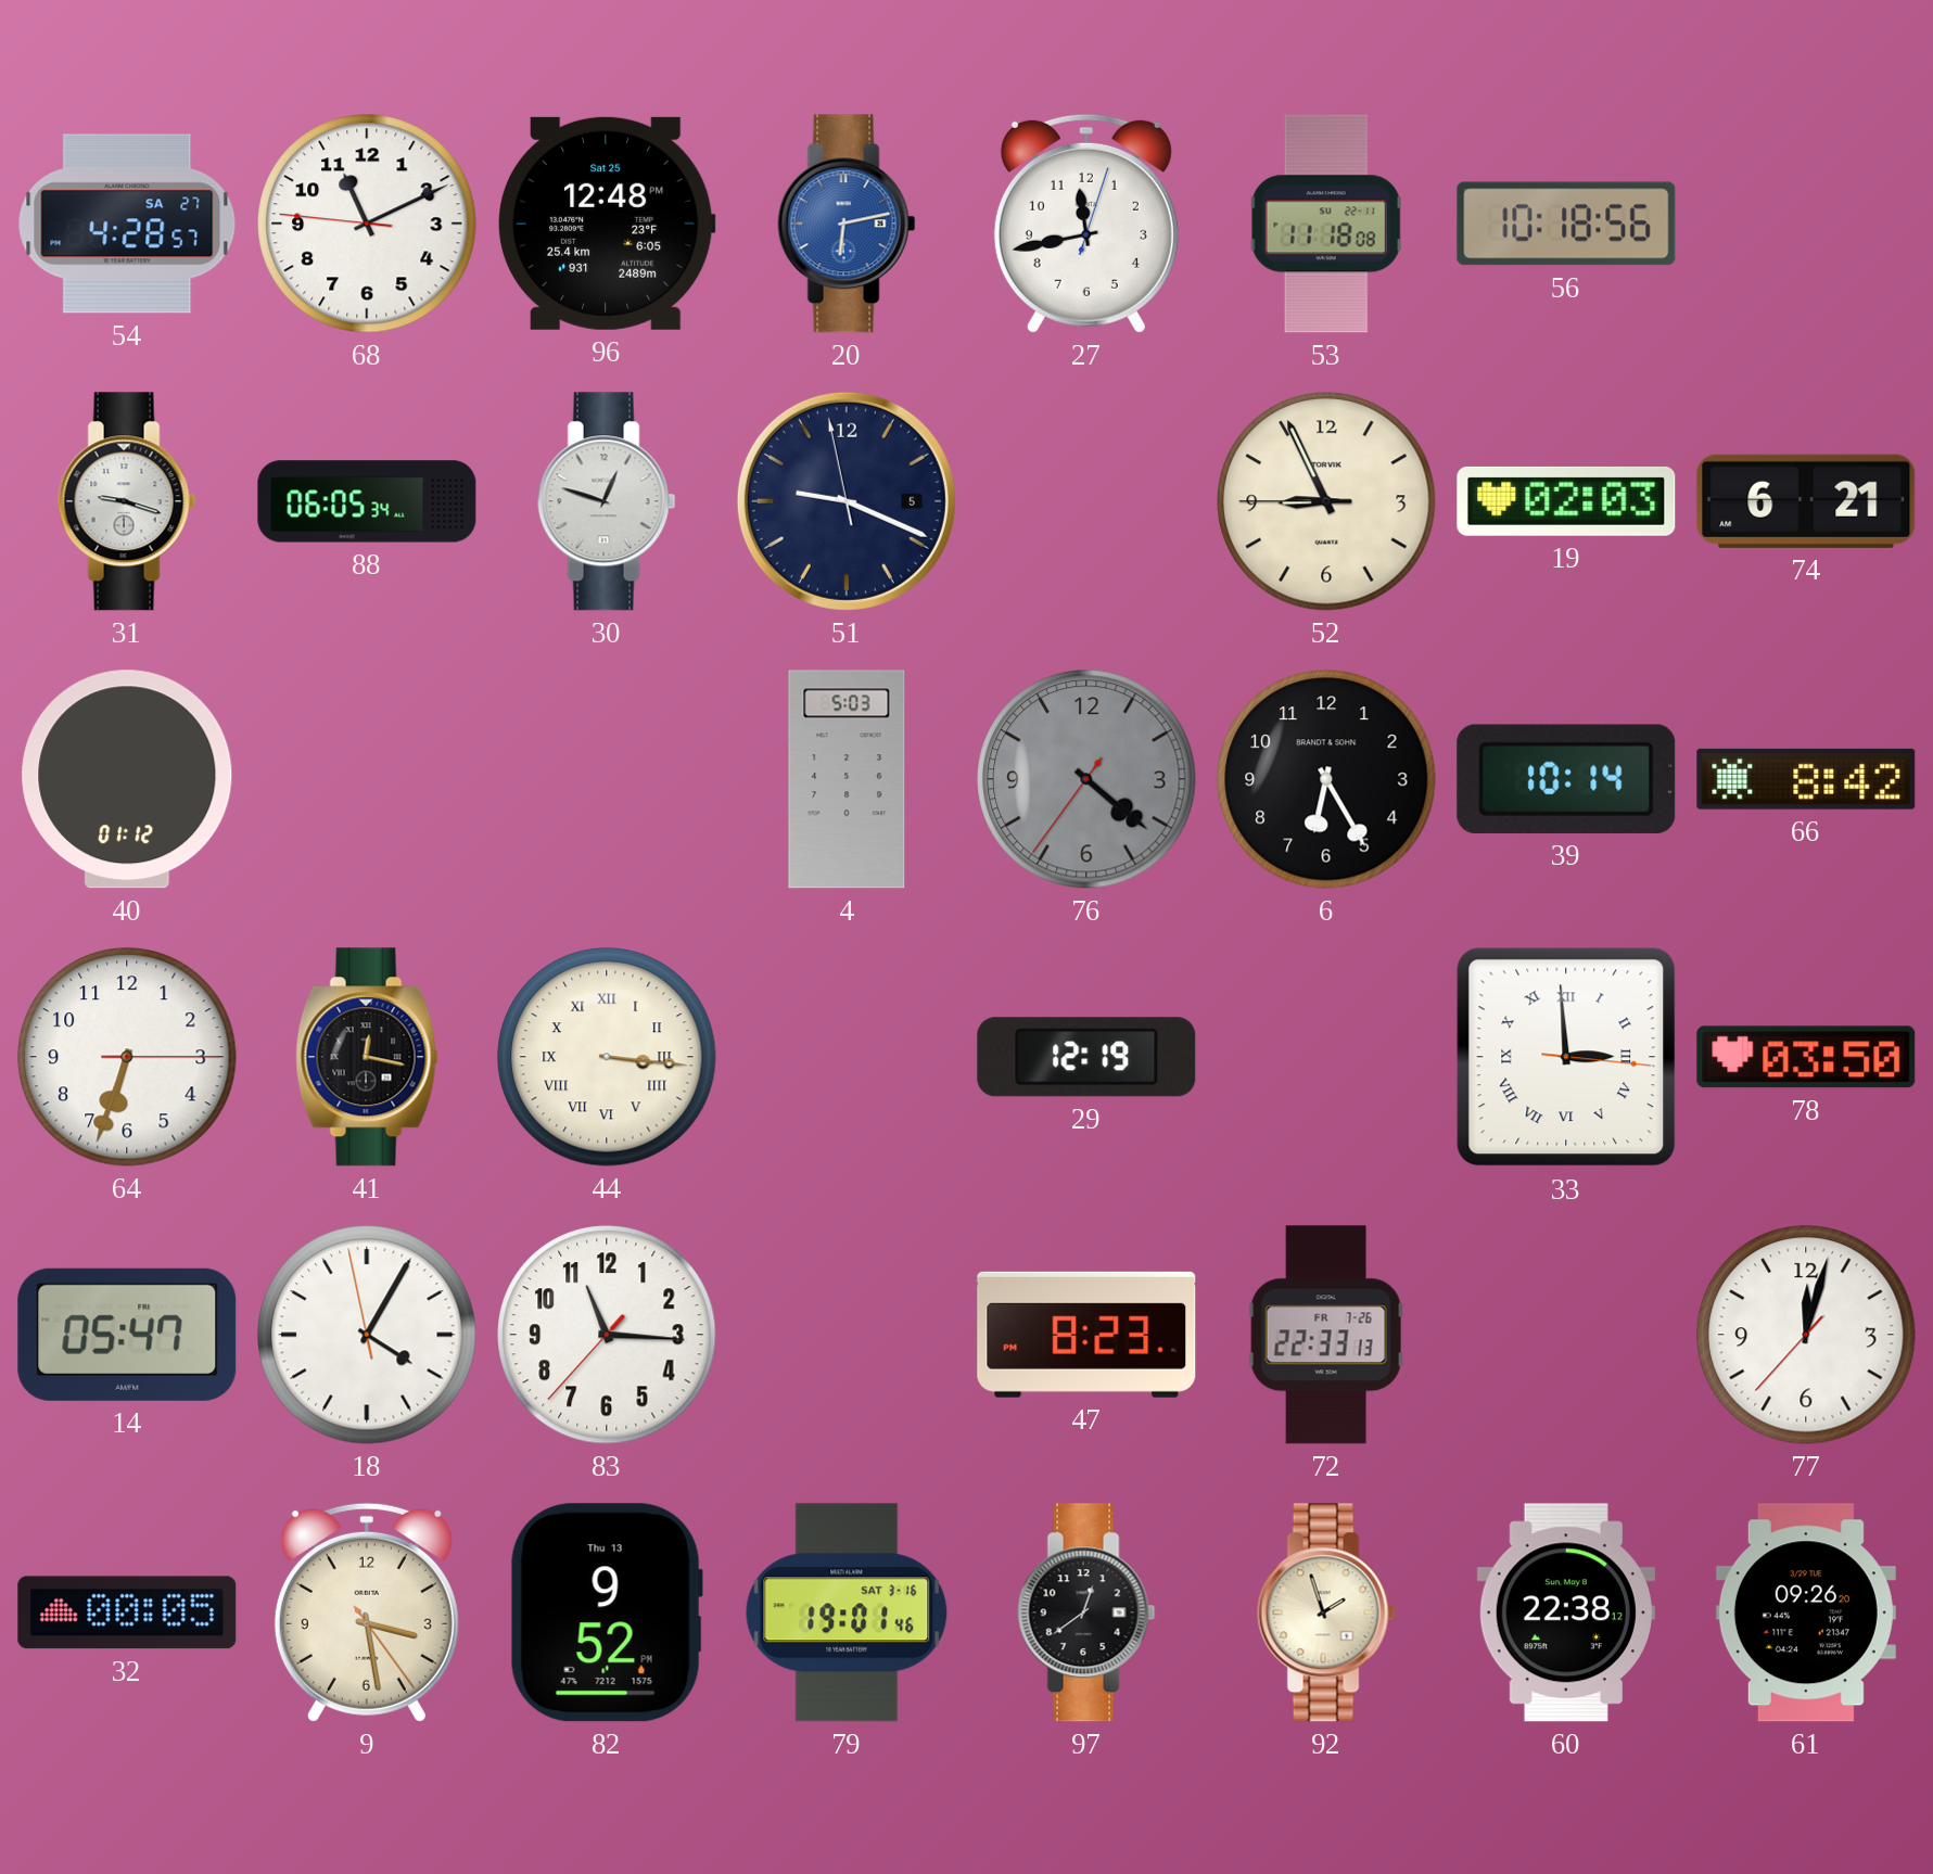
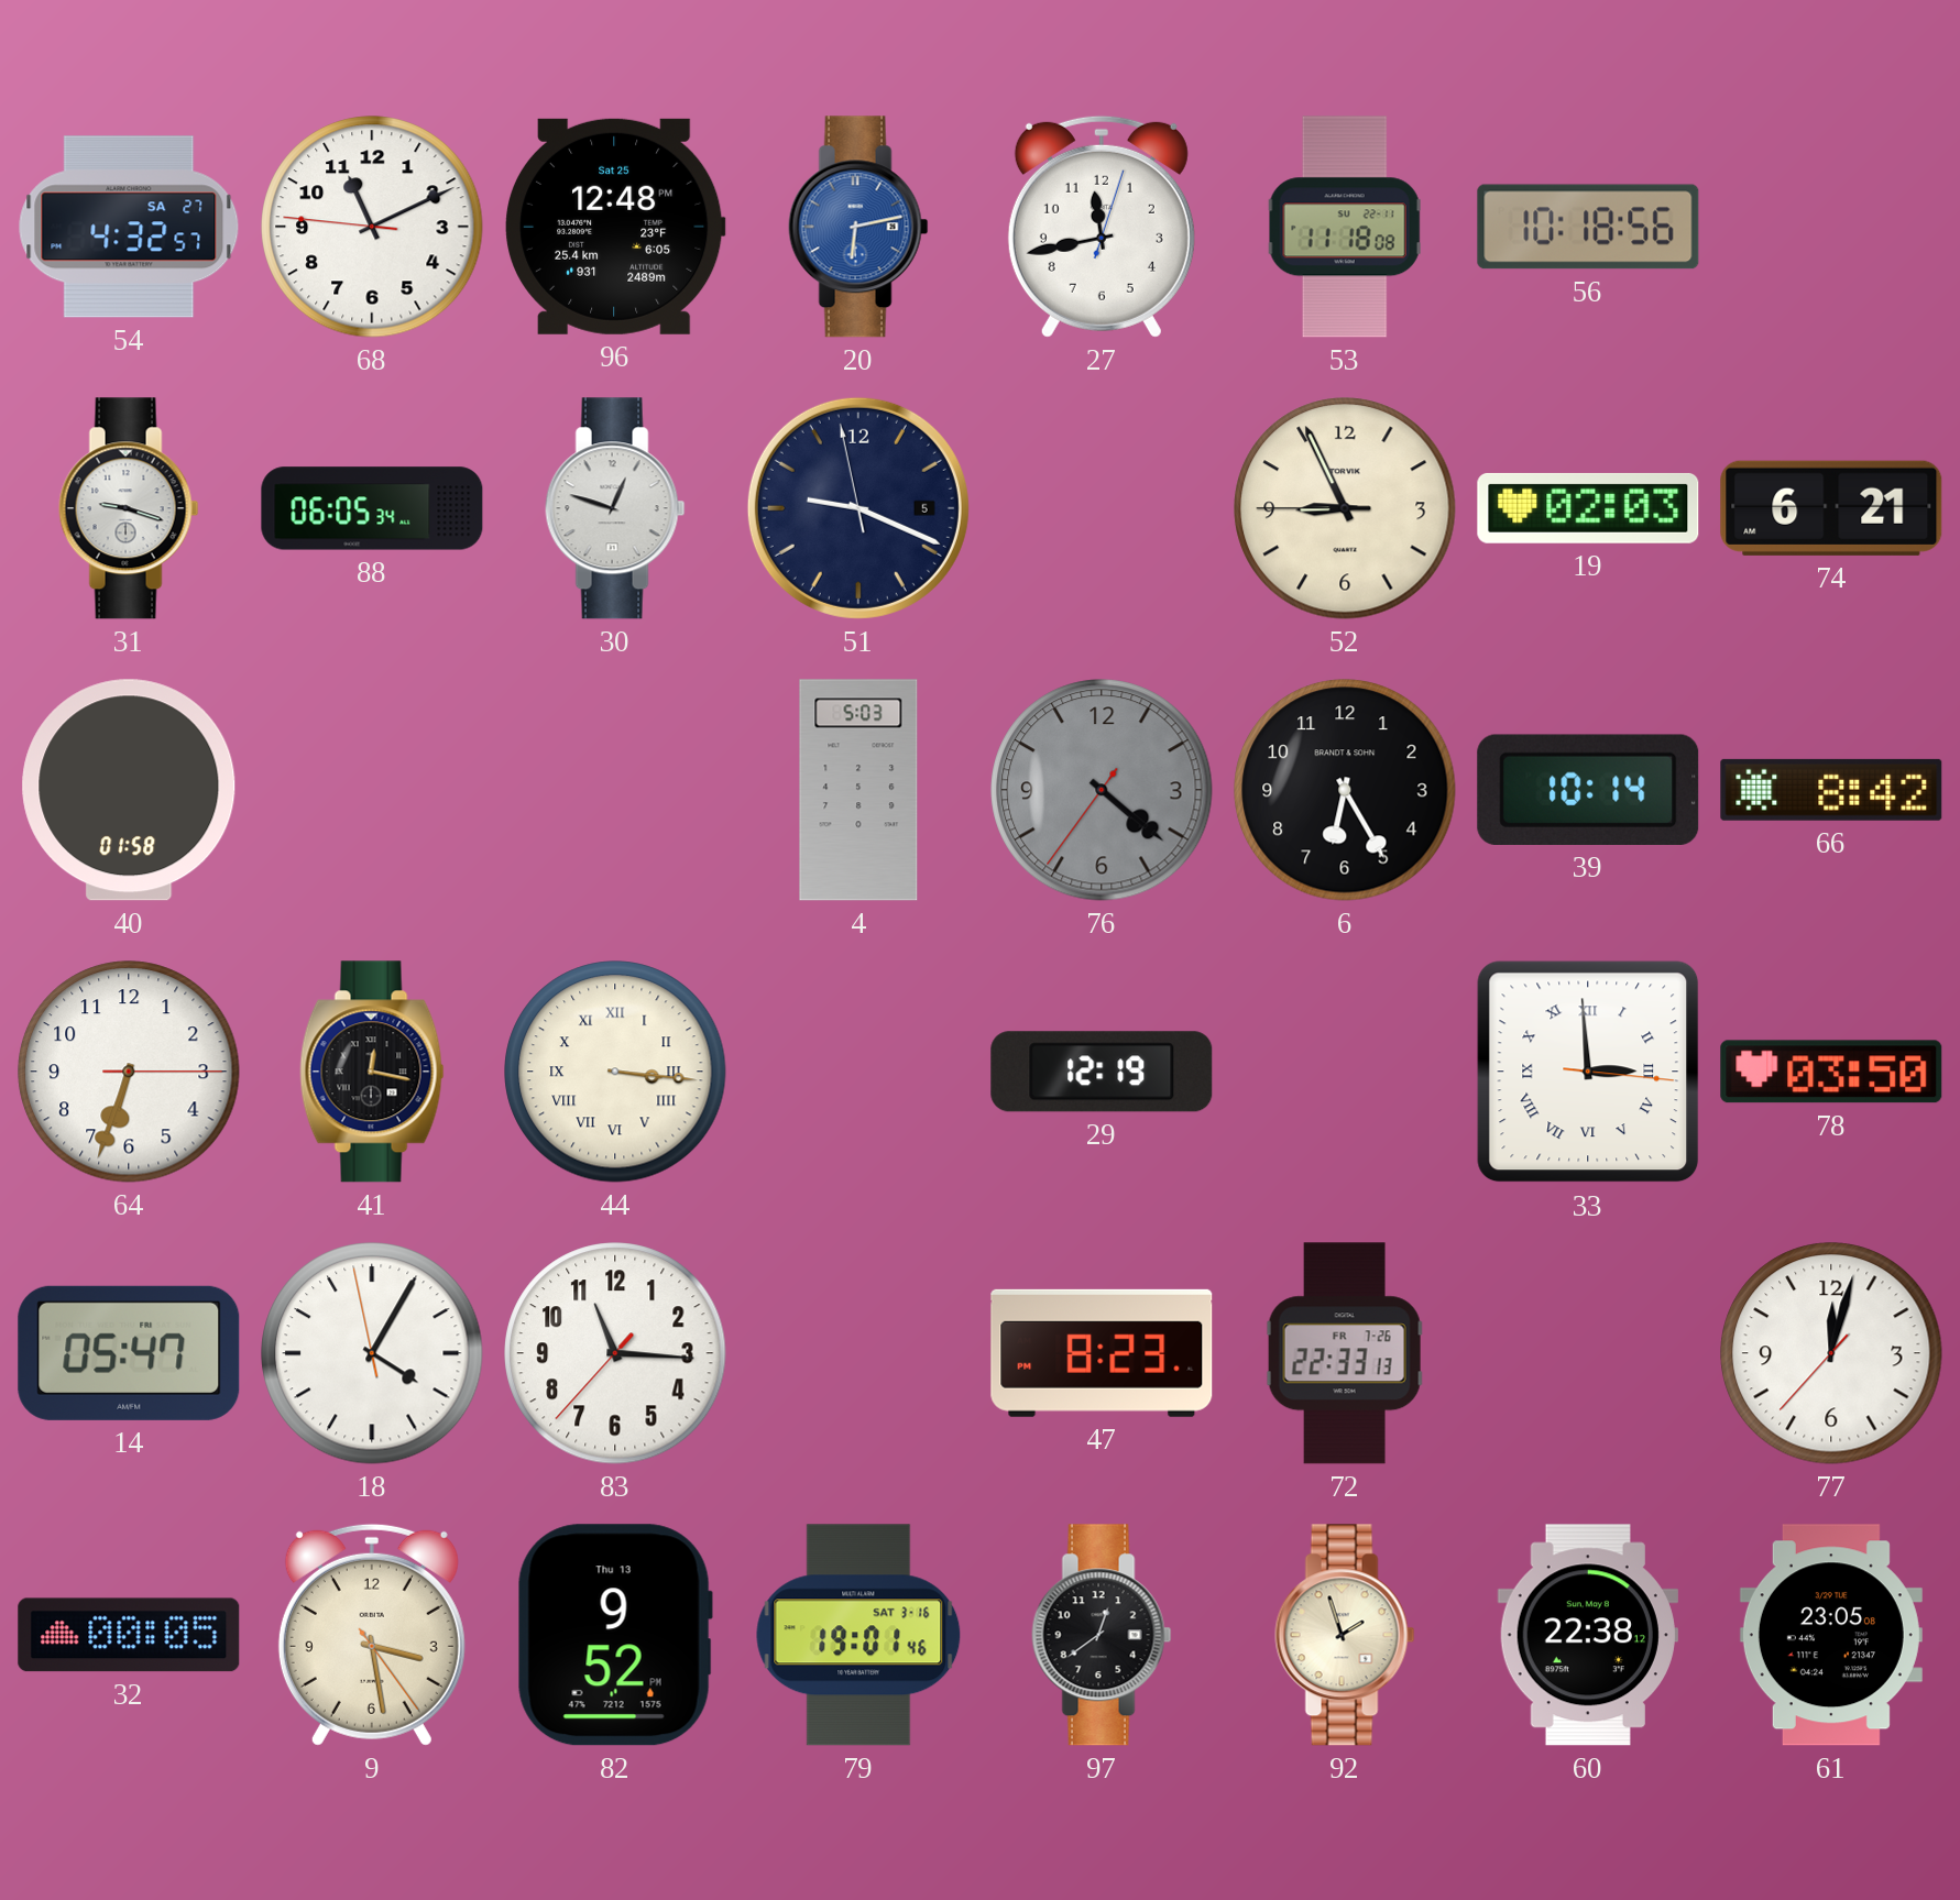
54: 4:28 -> 4:32 (129, 227)
40: 01:12 -> 01:58 (129, 790)
61: 09:26 -> 23:05 (1831, 1635)
